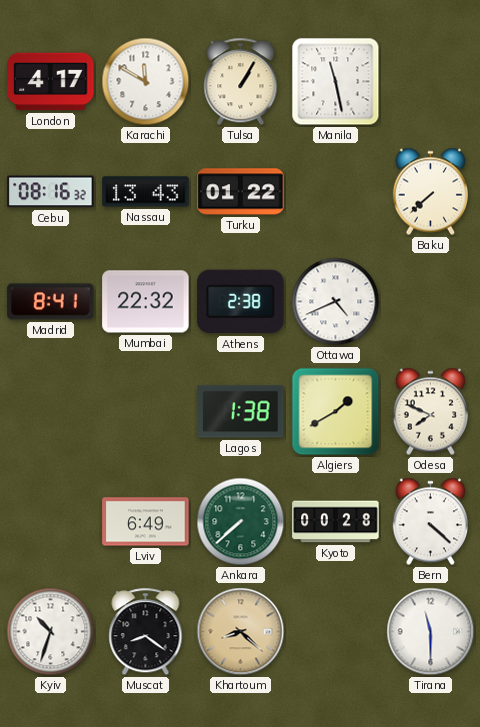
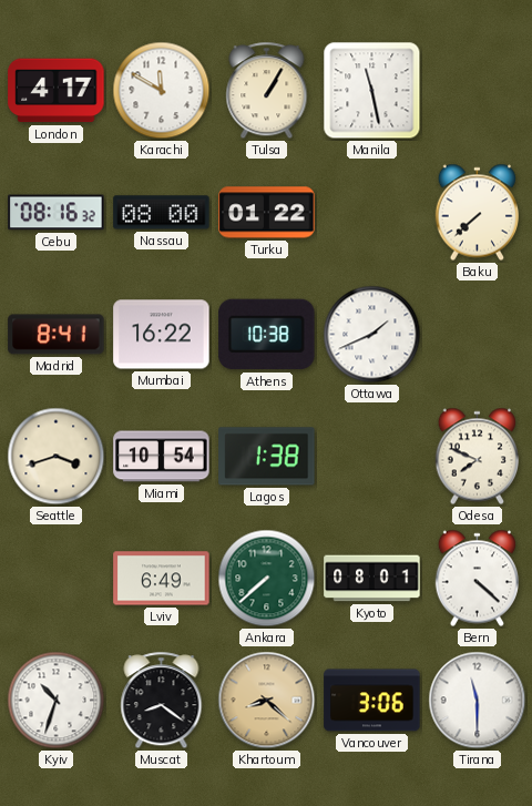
Nassau: 13:43 -> 08:00 (162, 213)
Mumbai: 22:32 -> 16:22 (162, 335)
Athens: 2:38 -> 10:38 (267, 335)
Ottawa: 4:41 -> 1:41 (372, 335)
Seattle: none -> 3:42 (57, 457)
Miami: none -> 10:54 (162, 457)
Algiers: 1:40 -> none (336, 412)
Kyoto: 00:28 -> 08:01 (372, 579)
Vancouver: none -> 3:06 (372, 701)
